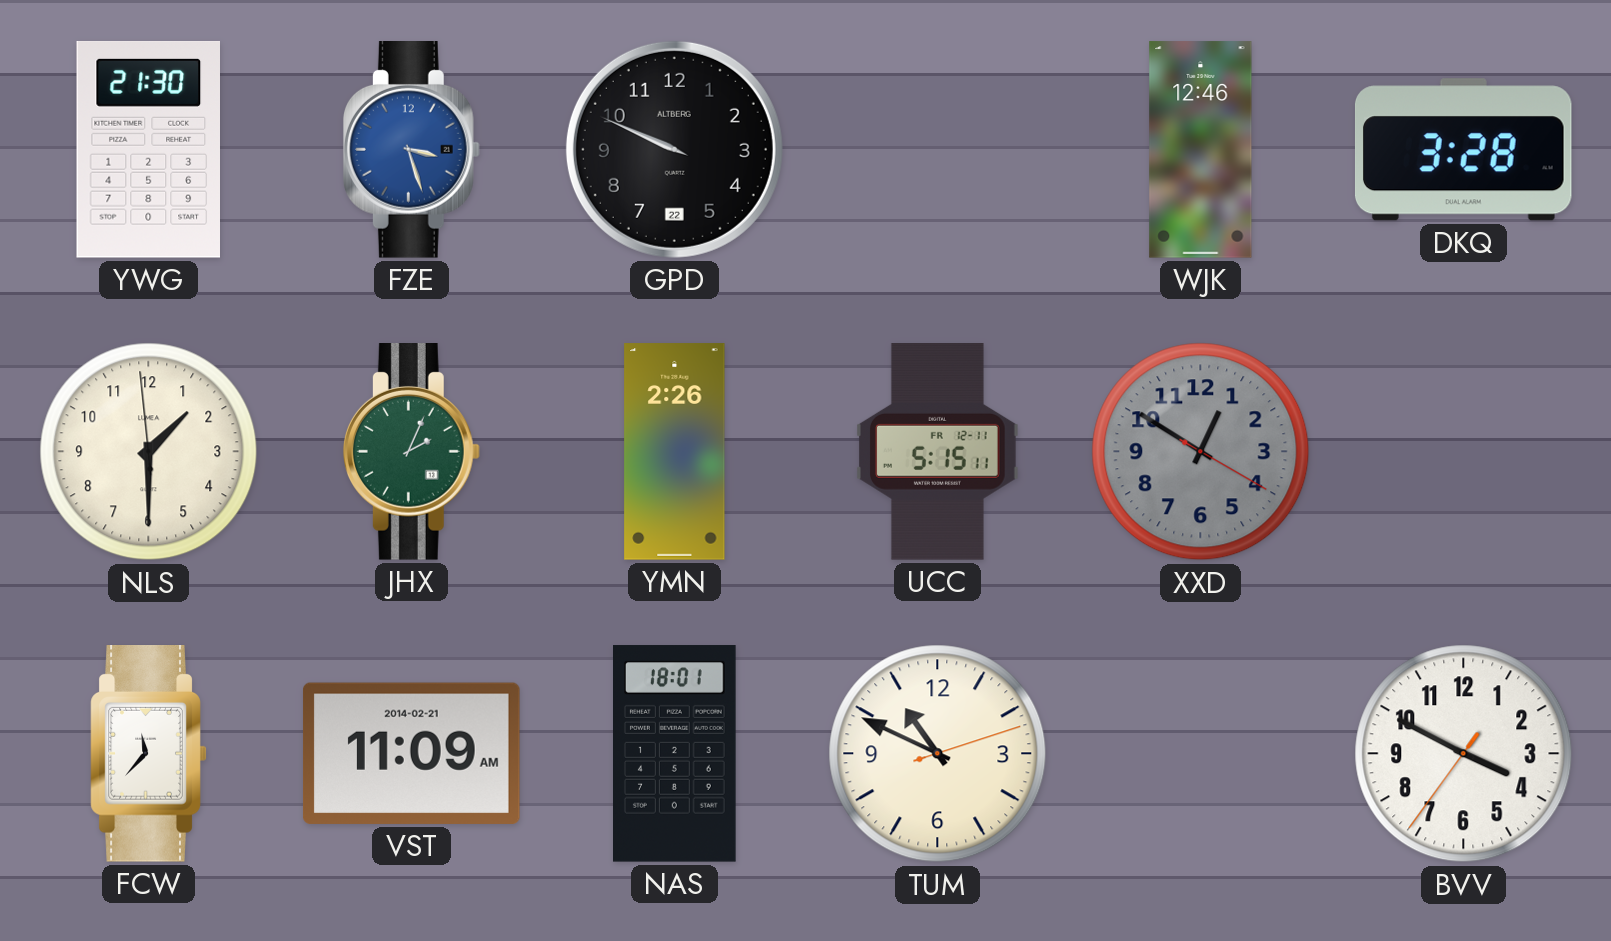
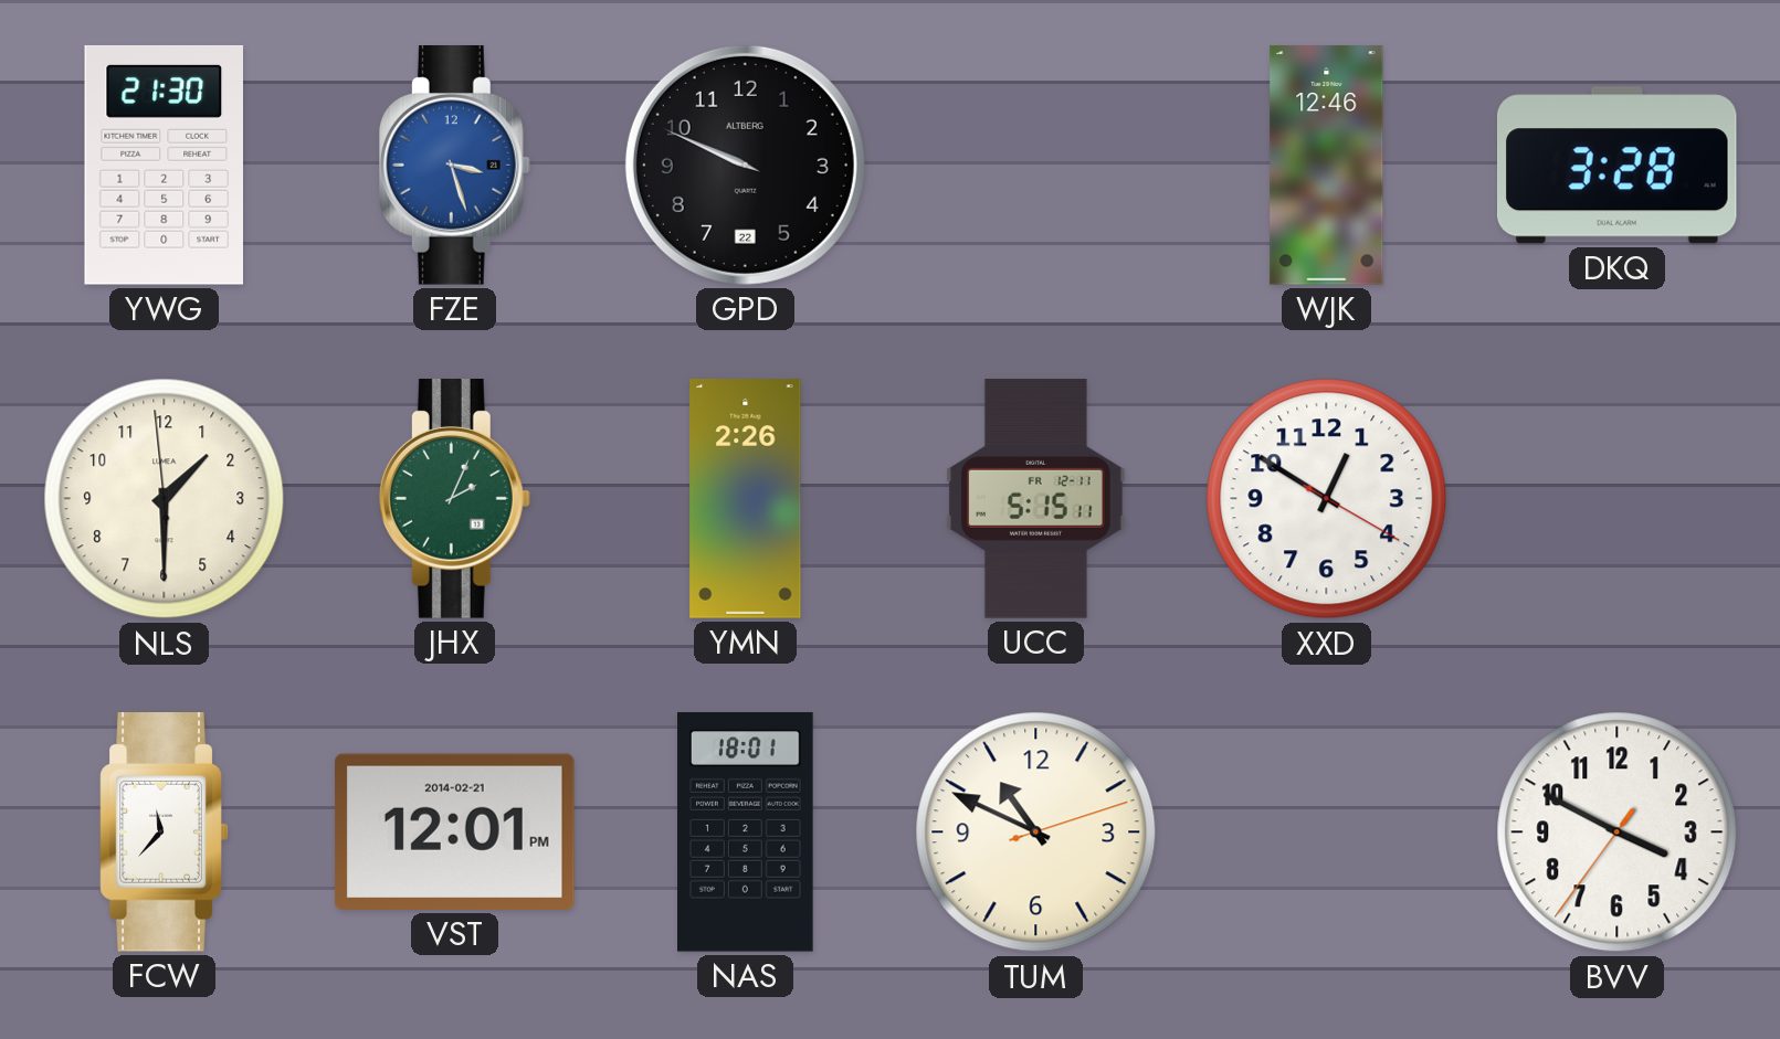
XXD dial: grey -> white (1327, 499)
VST: 11:09 -> 12:01 (455, 831)
